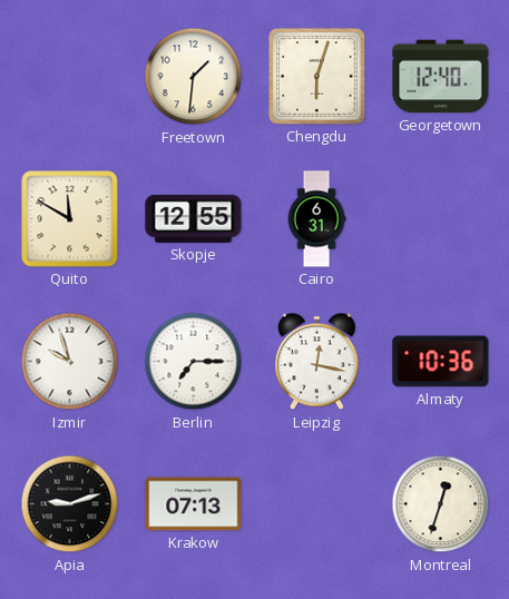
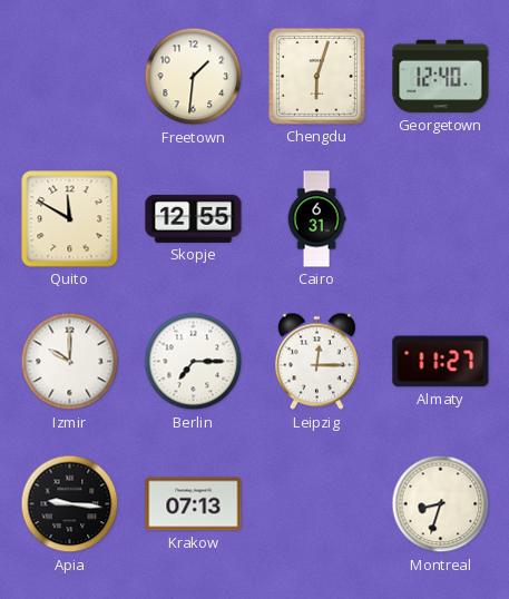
Izmir: 9:57 -> 10:00 (70, 362)
Leipzig: 12:17 -> 12:15 (316, 362)
Almaty: 10:36 -> 11:27 (441, 362)
Apia: 9:12 -> 9:16 (70, 504)
Montreal: 12:33 -> 8:33 (441, 504)
